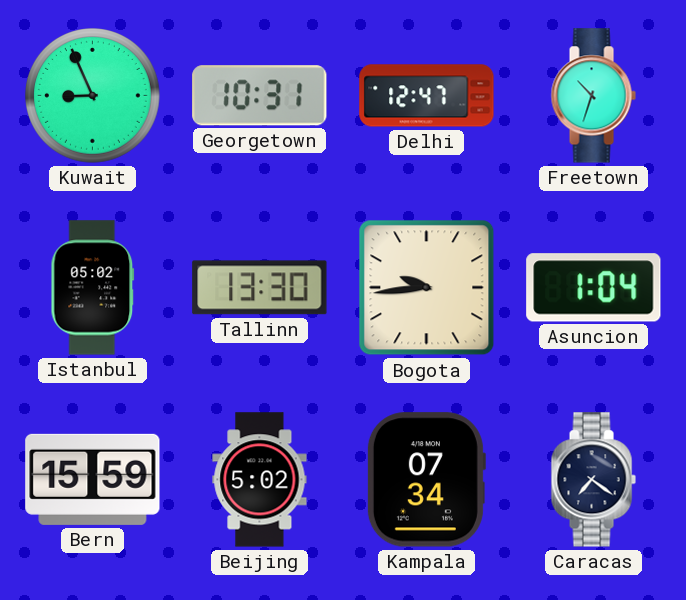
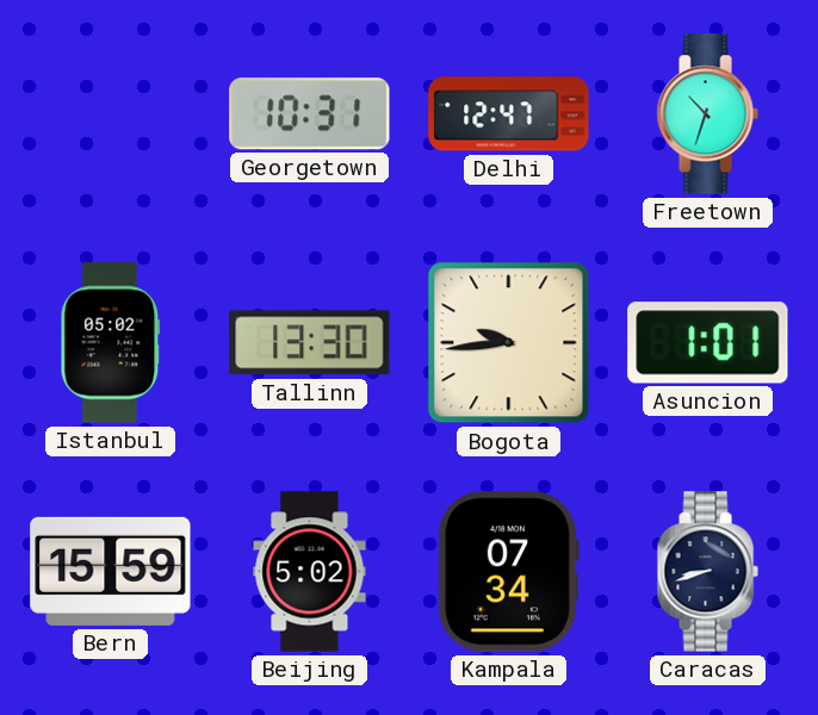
Kuwait: 8:56 -> none (93, 96)
Asuncion: 1:04 -> 1:01 (708, 343)
Caracas: 7:21 -> 8:42 (707, 572)
